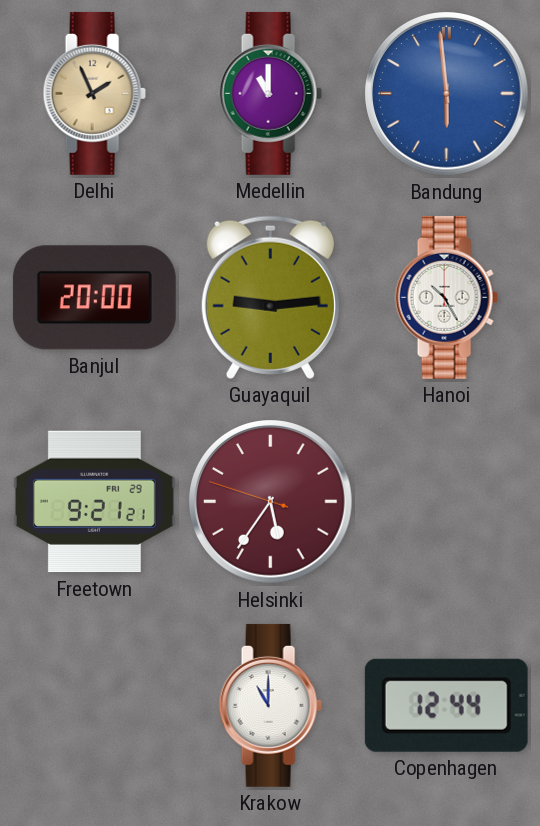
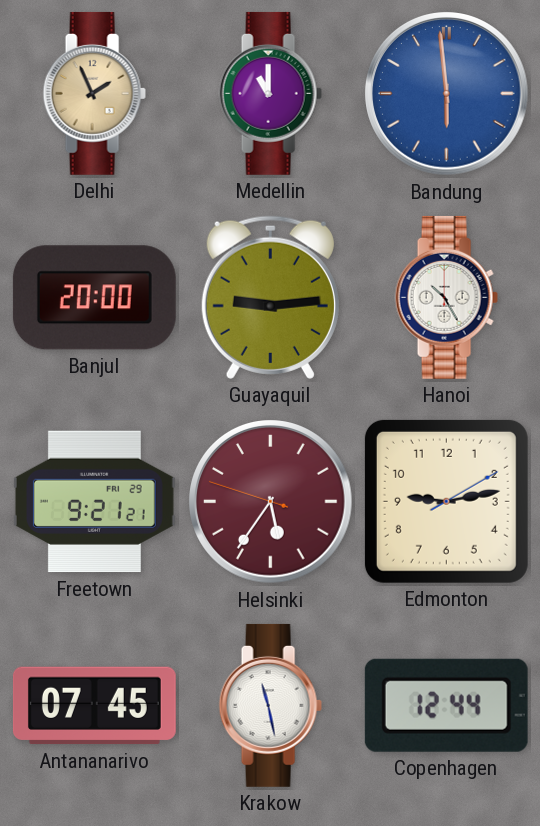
Edmonton: none -> 9:13 (446, 501)
Antananarivo: none -> 07:45 (94, 706)
Krakow: 11:00 -> 11:28 (270, 705)
